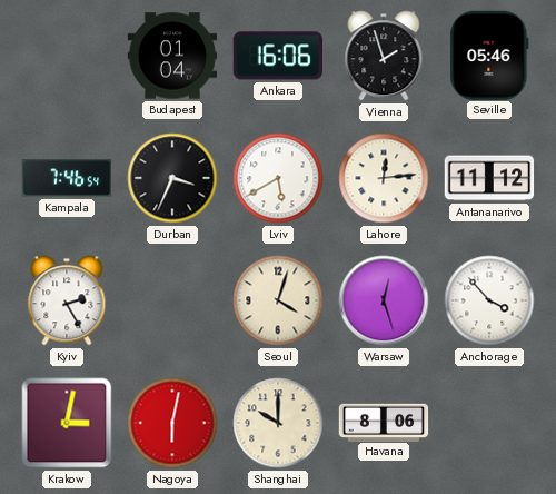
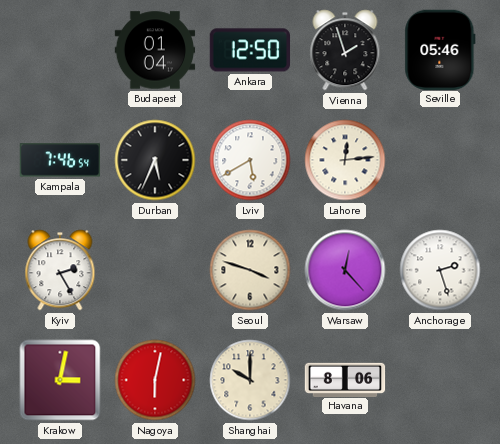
Ankara: 16:06 -> 12:50 (250, 50)
Durban: 3:34 -> 5:34 (155, 160)
Antananarivo: 11:12 -> none (489, 178)
Seoul: 4:03 -> 3:48 (250, 270)
Warsaw: 12:27 -> 12:23 (345, 270)
Anchorage: 3:53 -> 2:27 (440, 270)
